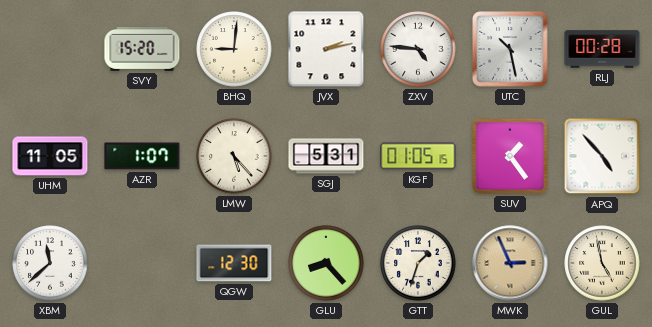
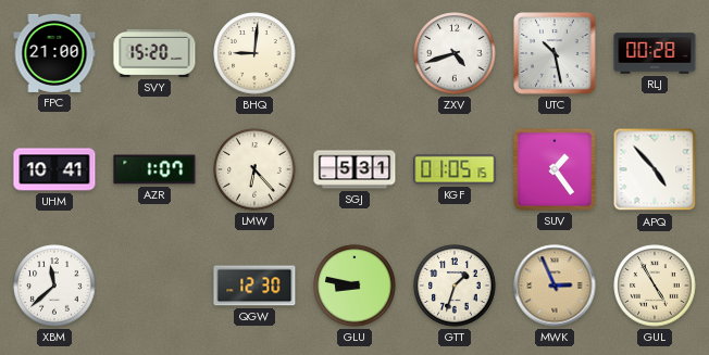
FPC: none -> 21:00 (54, 53)
JVX: 2:13 -> none (326, 49)
ZXV: 4:46 -> 4:42 (455, 53)
UHM: 11:05 -> 10:41 (54, 169)
LMW: 5:23 -> 6:23 (254, 169)
GLU: 8:23 -> 8:47 (354, 286)
GUL: 4:58 -> 4:55 (655, 286)
